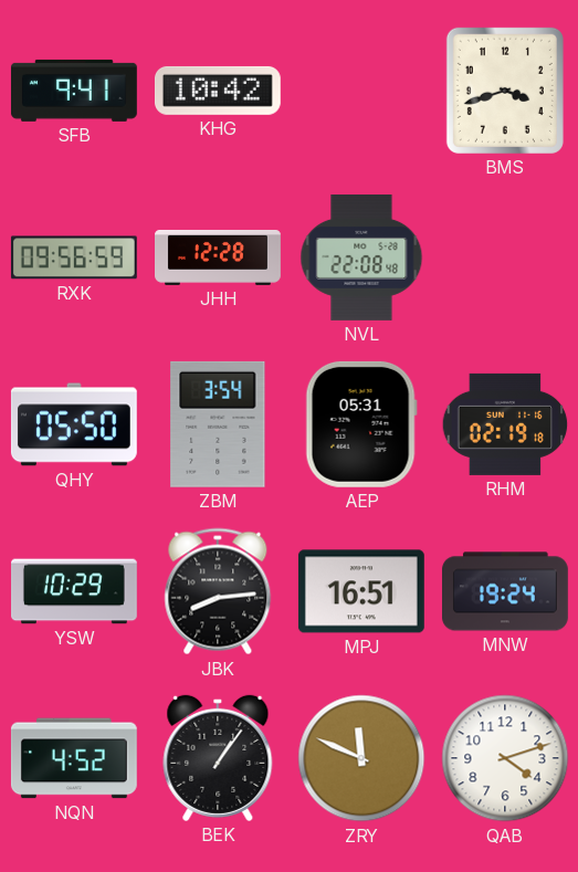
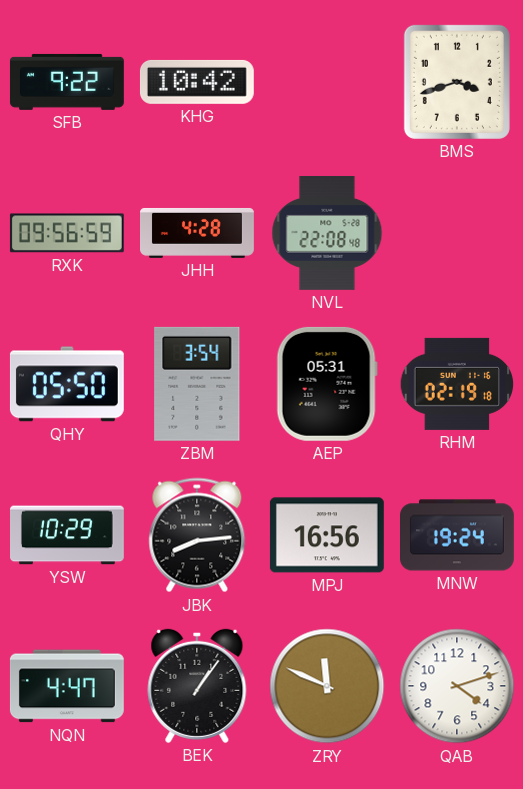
SFB: 9:41 -> 9:22 (67, 82)
JHH: 12:28 -> 4:28 (198, 233)
MPJ: 16:51 -> 16:56 (327, 535)
NQN: 4:52 -> 4:47 (67, 686)
